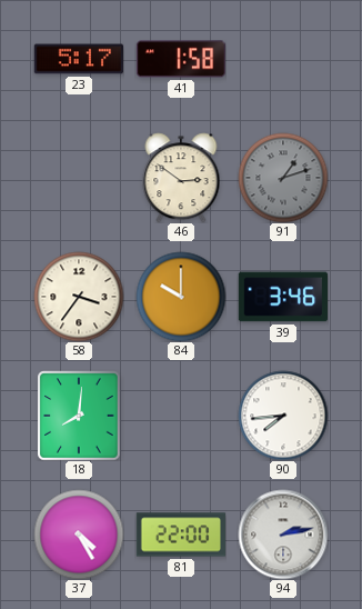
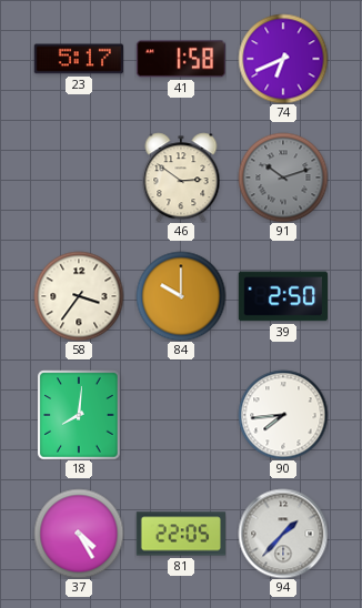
74: none -> 6:41 (283, 59)
91: 1:12 -> 10:12 (283, 178)
39: 3:46 -> 2:50 (282, 296)
81: 22:00 -> 22:05 (180, 534)
94: 2:13 -> 1:37 (283, 534)
